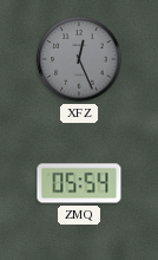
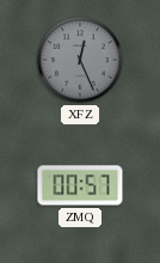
ZMQ: 05:54 -> 00:57 (80, 185)
